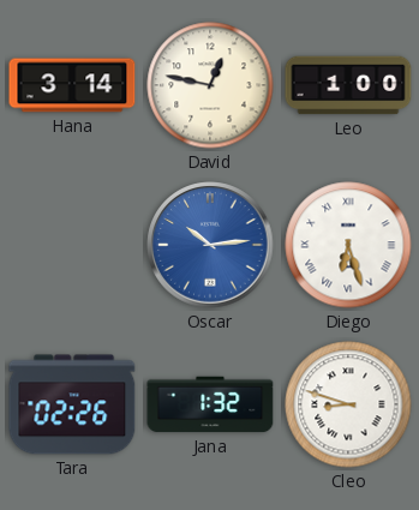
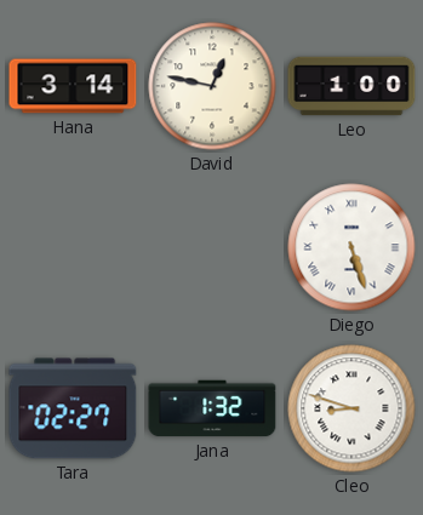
Oscar: 10:14 -> none (210, 245)
Diego: 6:27 -> 5:27 (351, 247)
Tara: 02:26 -> 02:27 (73, 408)
